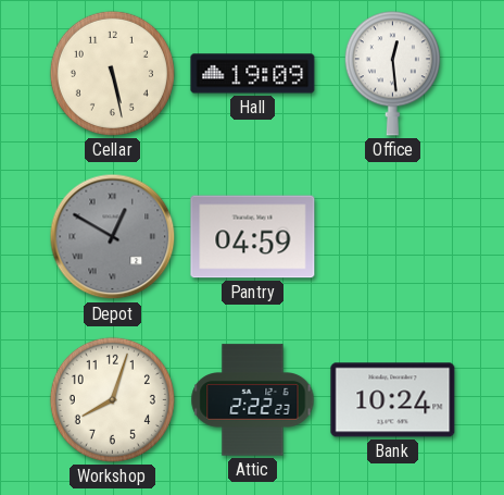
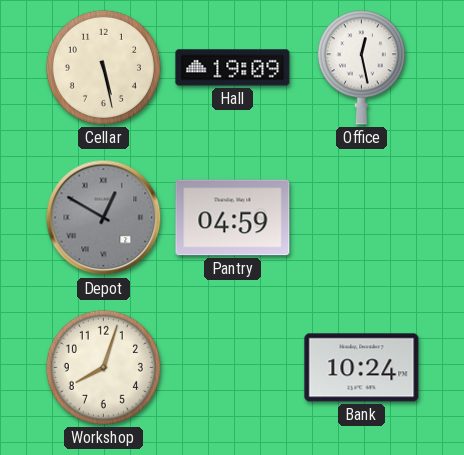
Office: 12:29 -> 12:28 (361, 68)
Attic: 2:22 -> none (253, 400)
